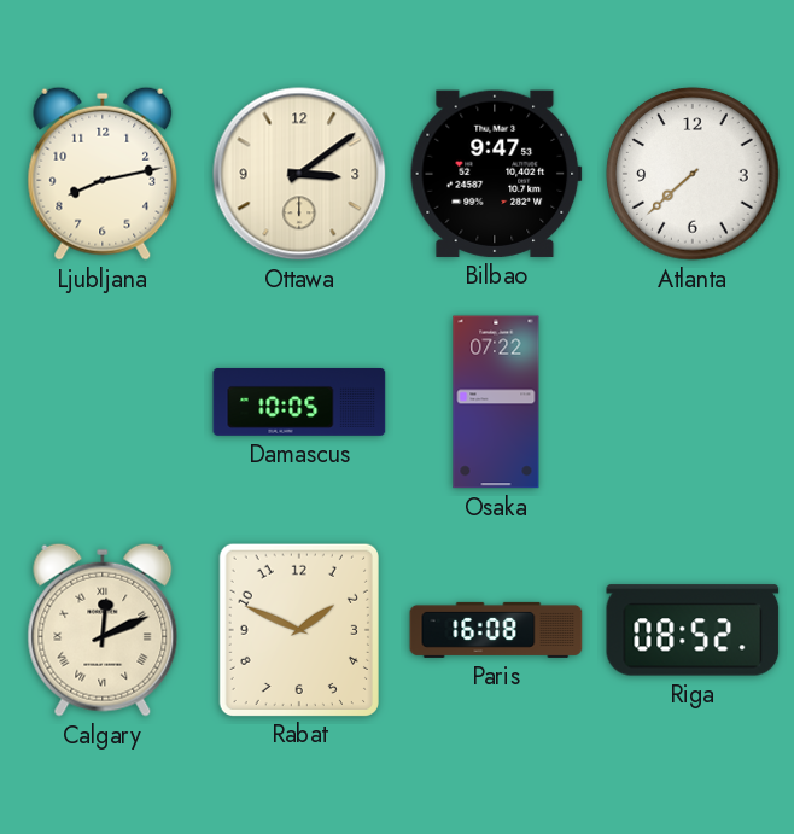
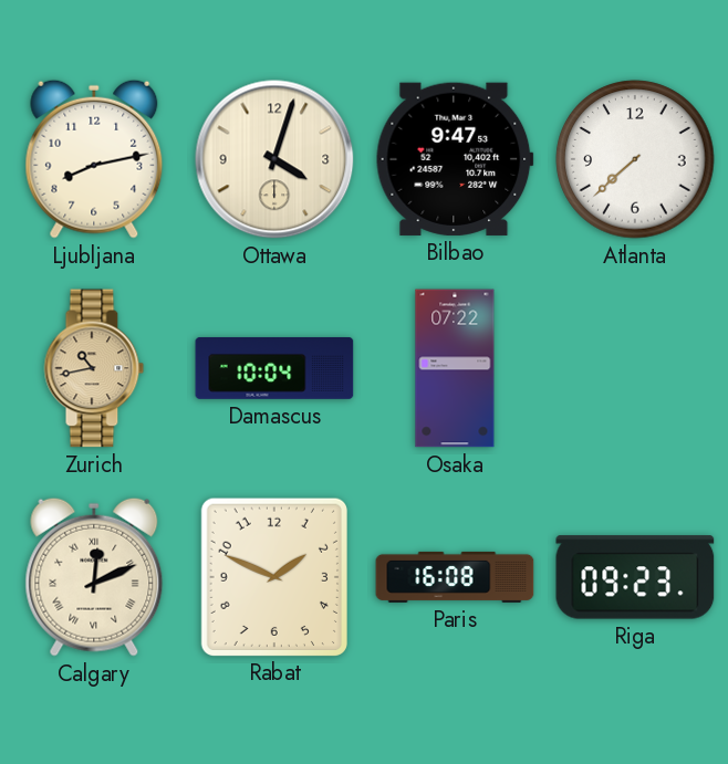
Ottawa: 3:09 -> 4:03 (274, 159)
Zurich: none -> 10:43 (94, 368)
Damascus: 10:05 -> 10:04 (274, 368)
Riga: 08:52 -> 09:23 (635, 577)
